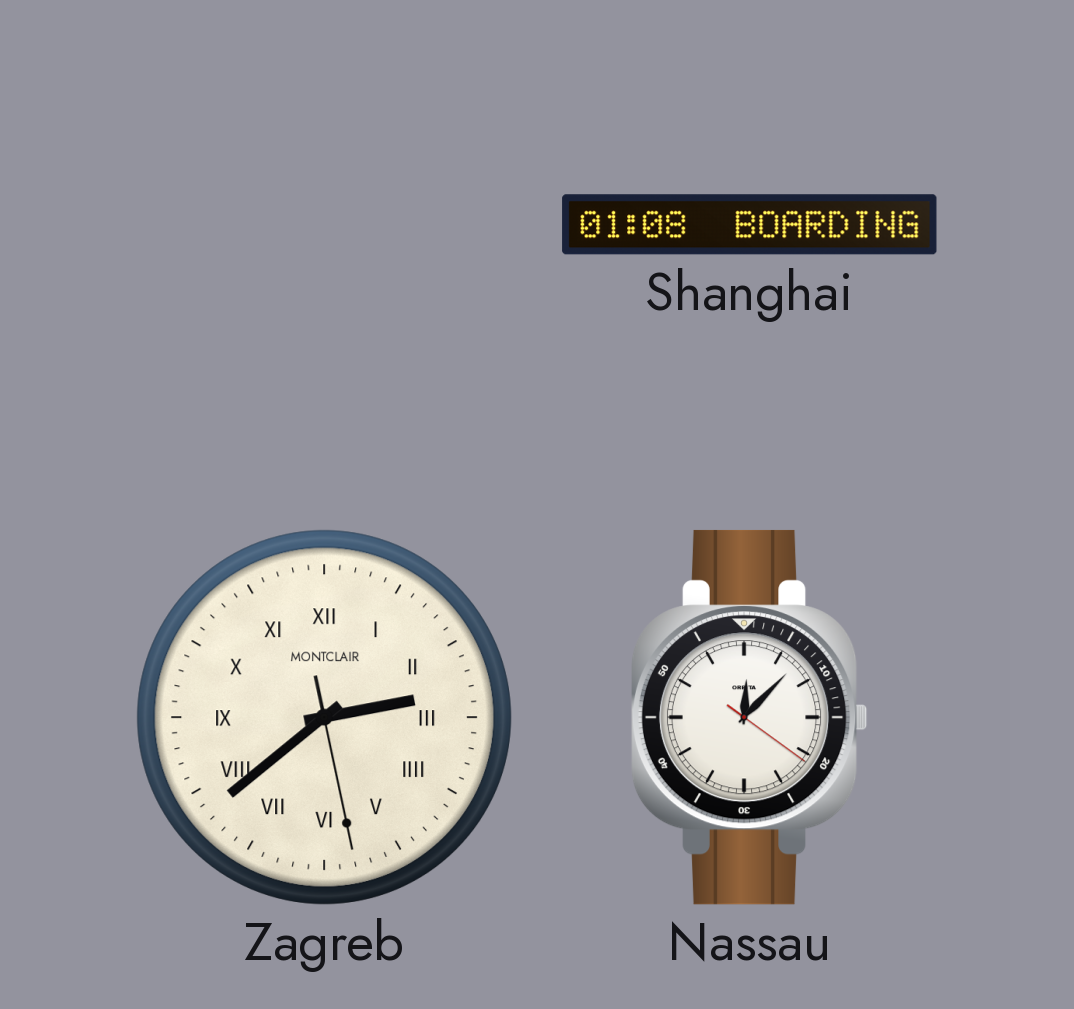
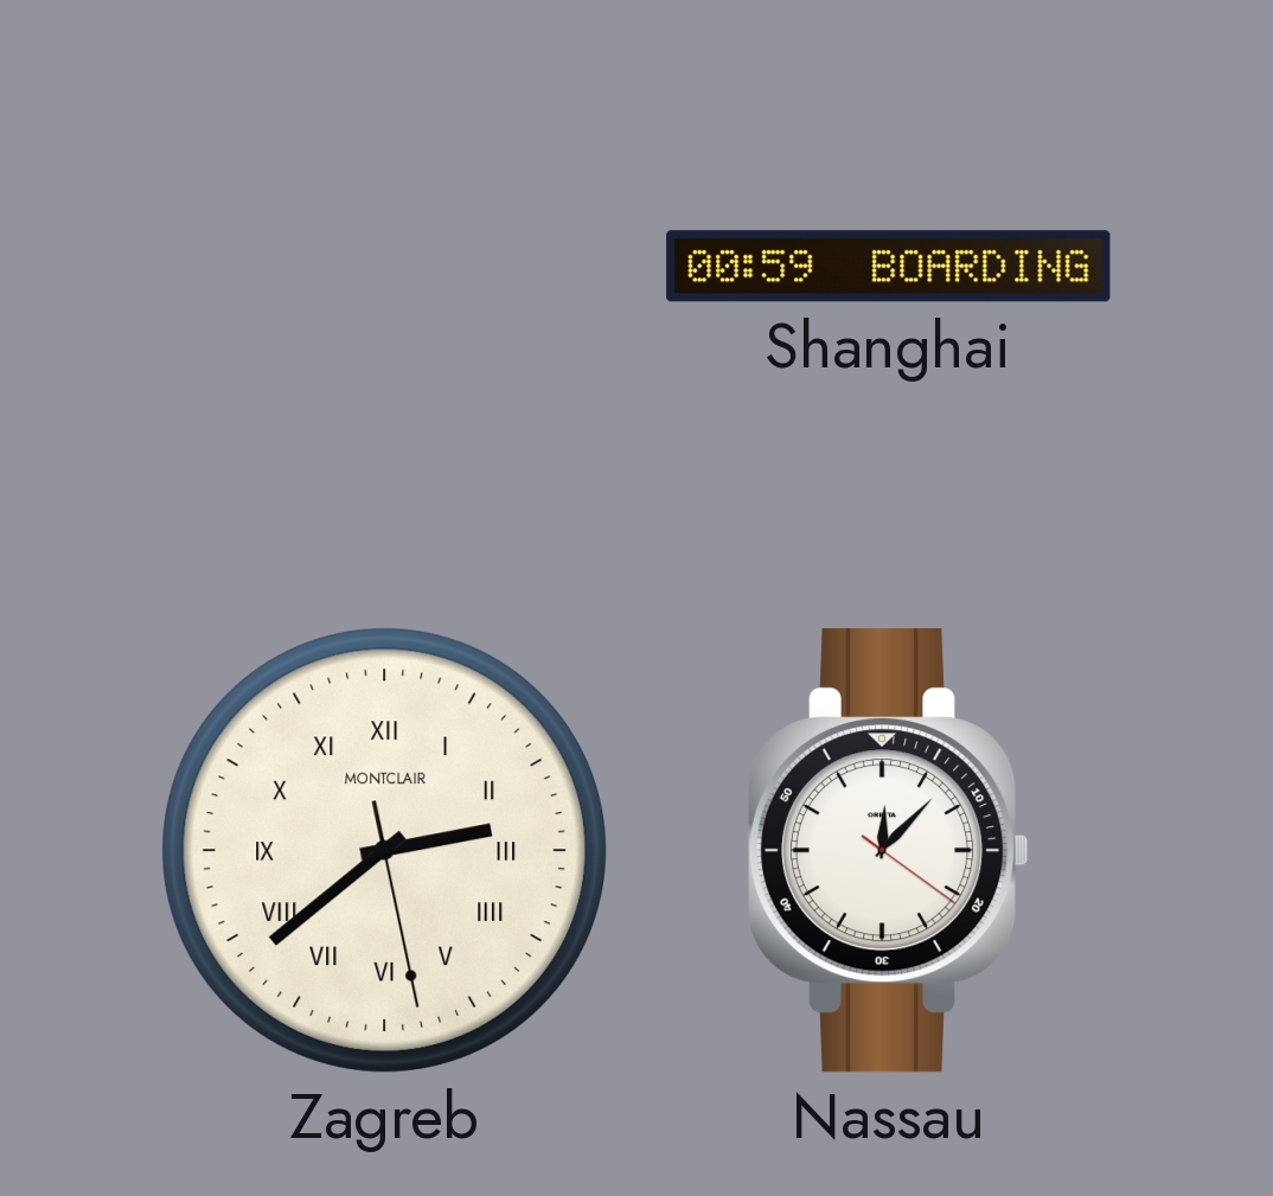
Shanghai: 01:08 -> 00:59 (889, 267)
